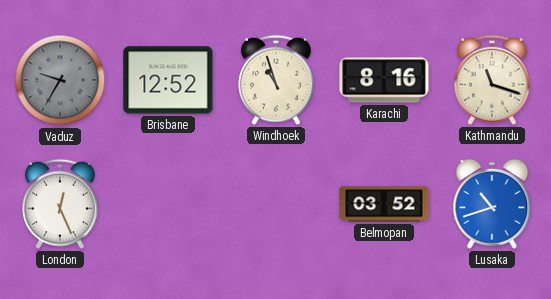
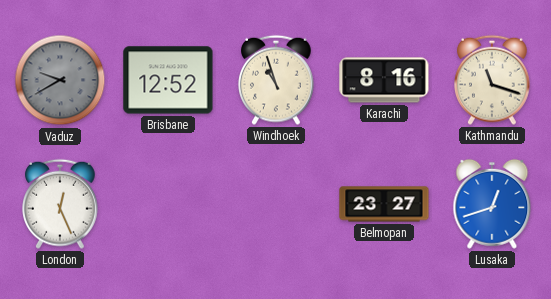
Vaduz: 9:35 -> 9:40 (60, 80)
Belmopan: 03:52 -> 23:27 (384, 204)
Lusaka: 10:42 -> 12:42 (492, 204)
